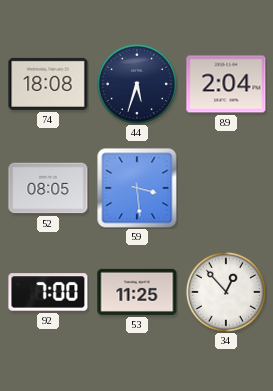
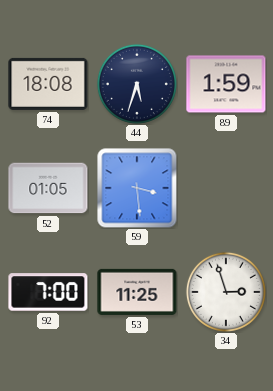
89: 2:04 -> 1:59 (226, 84)
52: 08:05 -> 01:05 (48, 188)
34: 12:53 -> 2:57 (226, 292)
